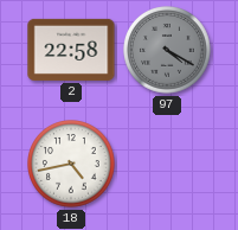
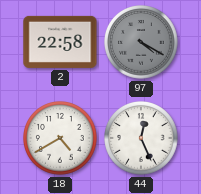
18: 4:43 -> 4:40 (60, 138)
44: none -> 12:26 (141, 138)
